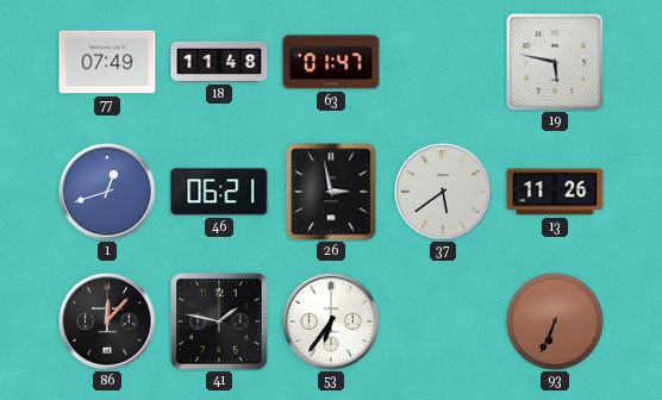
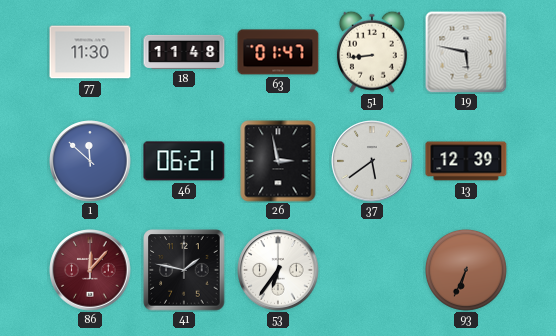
77: 07:49 -> 11:30 (90, 52)
51: none -> 8:44 (372, 52)
1: 12:42 -> 11:52 (90, 161)
13: 11:26 -> 12:39 (466, 161)
86 dial: black -> burgundy (90, 270)
